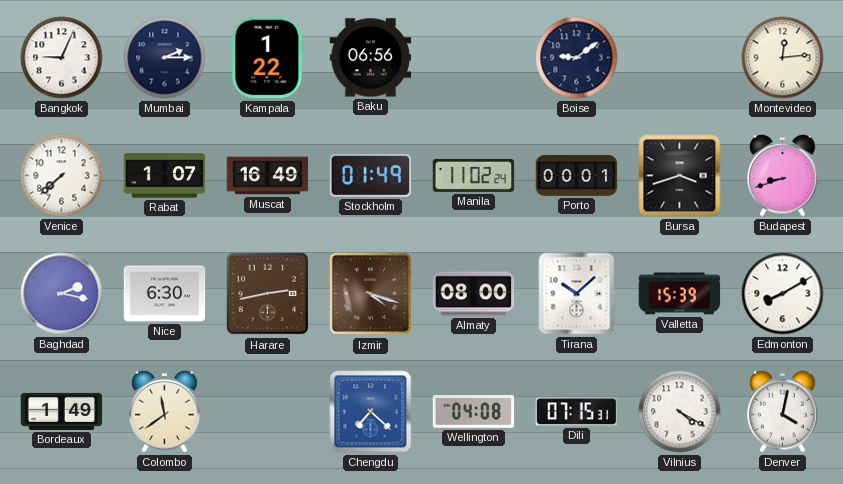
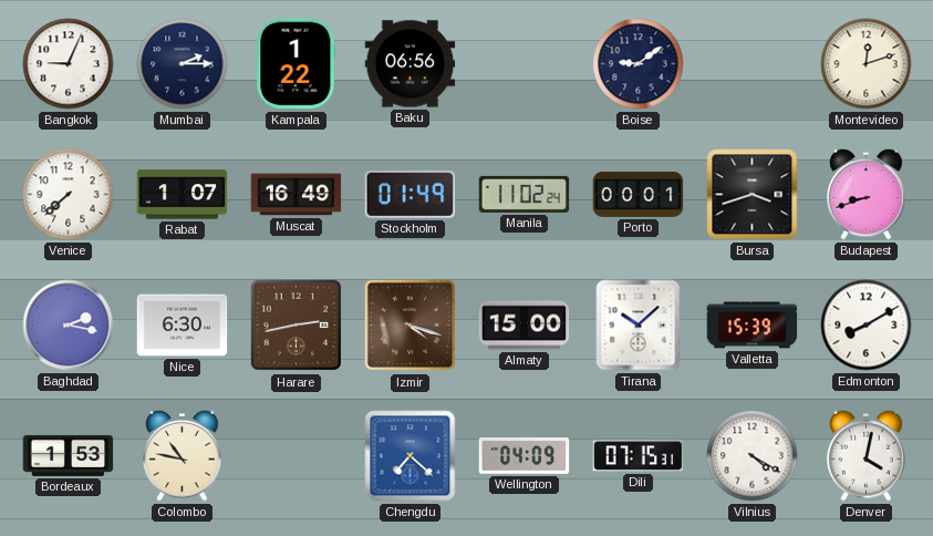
Montevideo: 12:14 -> 12:12 (867, 64)
Almaty: 08:00 -> 15:00 (525, 326)
Bordeaux: 1:49 -> 1:53 (69, 455)
Colombo: 11:39 -> 10:47 (183, 455)
Wellington: 04:08 -> 04:09 (525, 456)
